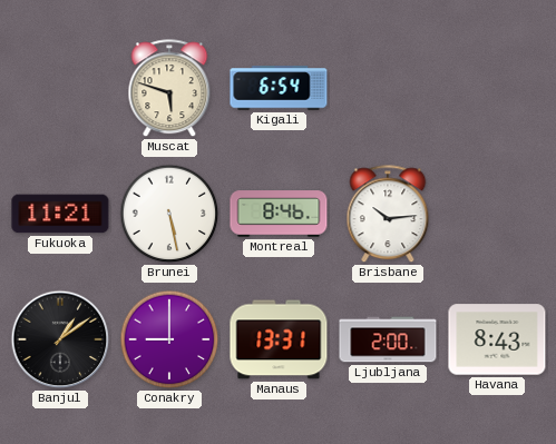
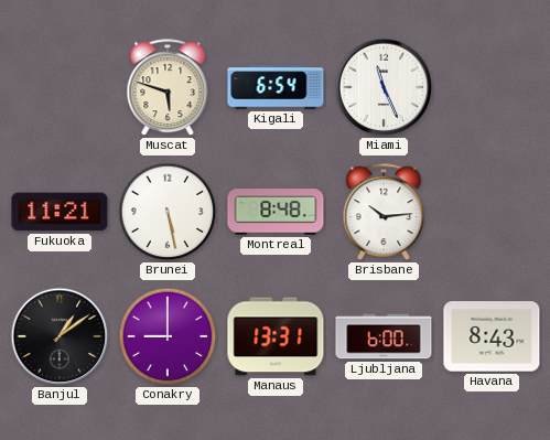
Miami: none -> 11:26 (384, 87)
Montreal: 8:46 -> 8:48 (276, 212)
Ljubljana: 2:00 -> 6:00 (384, 336)
